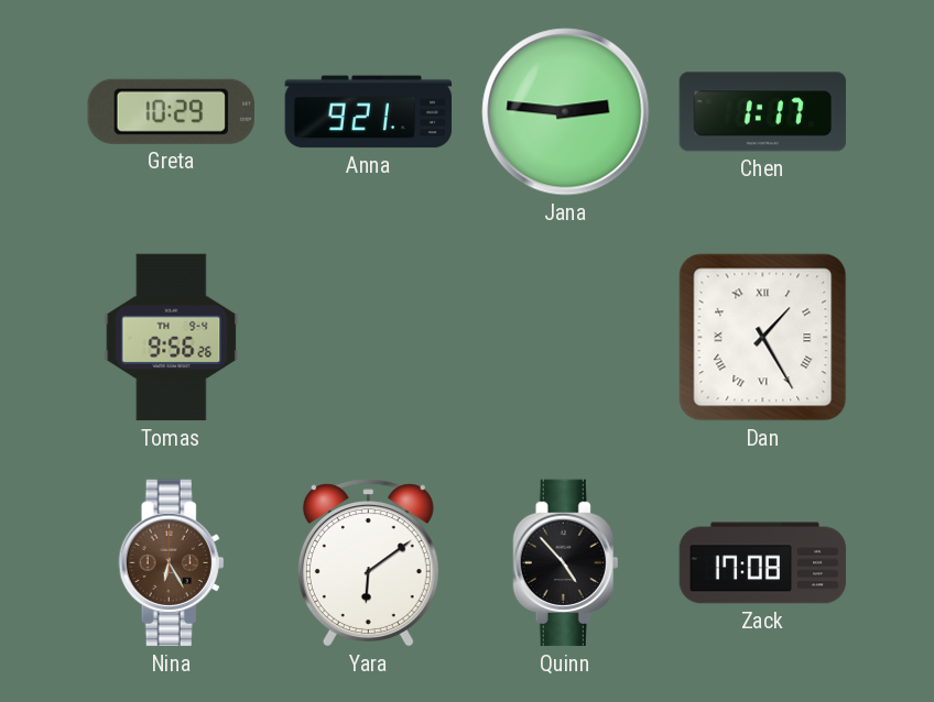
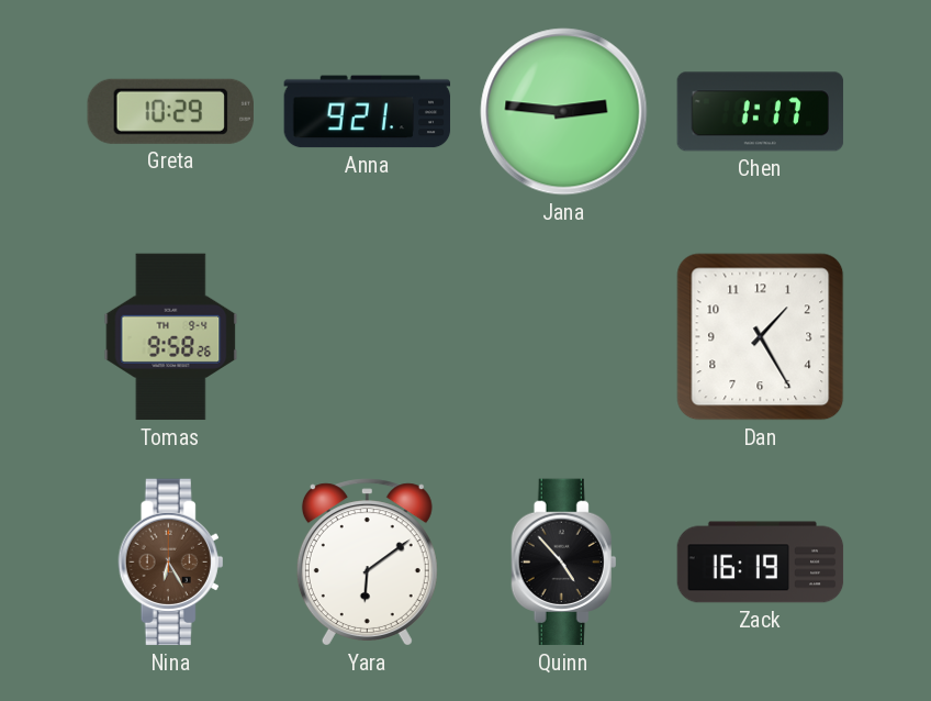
Tomas: 9:56 -> 9:58 (171, 337)
Dan numerals: Roman -> Arabic (761, 337)
Zack: 17:08 -> 16:19 (761, 563)
